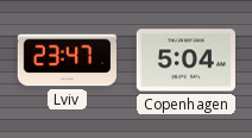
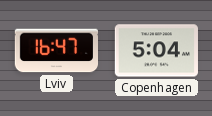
Lviv: 23:47 -> 16:47 (56, 51)
